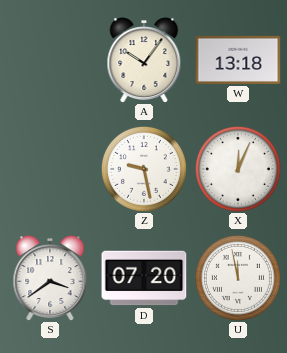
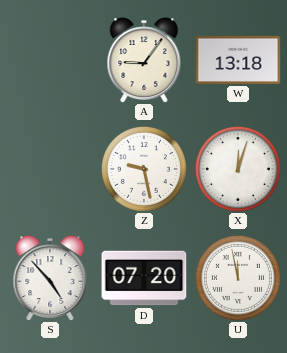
A: 10:06 -> 9:06 (144, 60)
X: 12:04 -> 12:03 (238, 169)
S: 3:39 -> 4:53 (50, 278)
